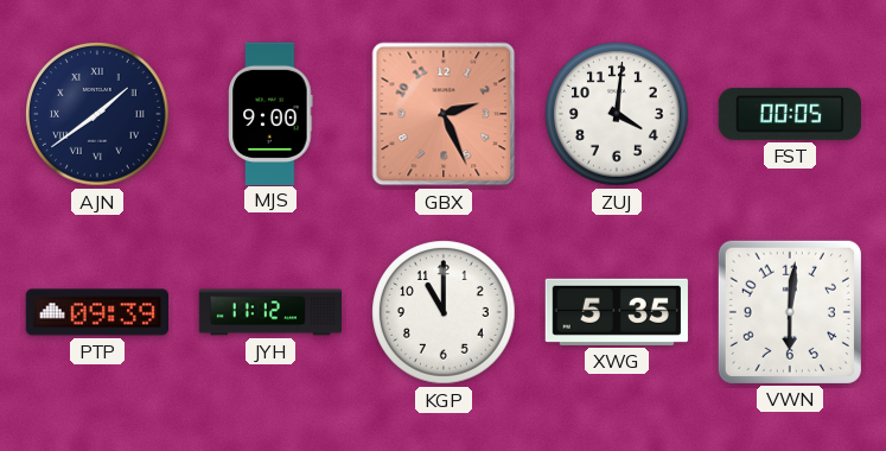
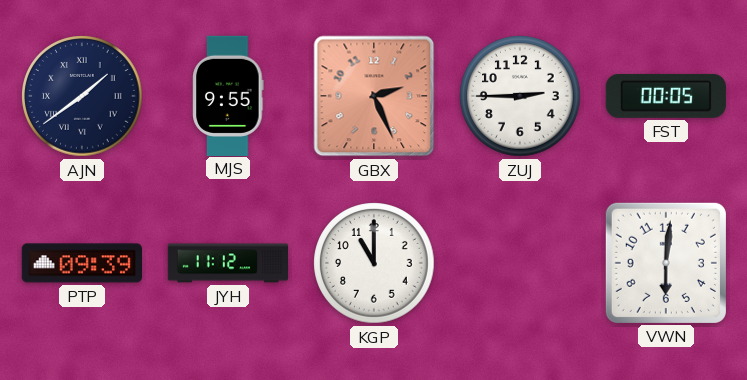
MJS: 9:00 -> 9:55 (228, 95)
ZUJ: 4:01 -> 2:45 (520, 96)
XWG: 5:35 -> none (617, 312)
